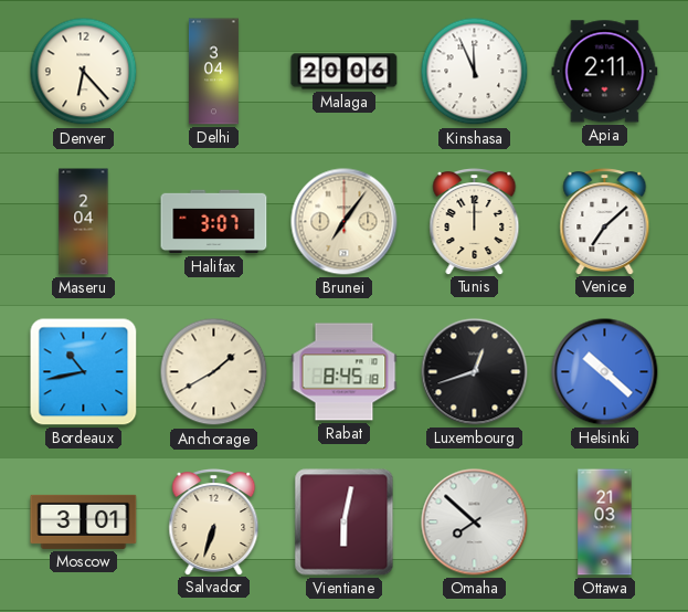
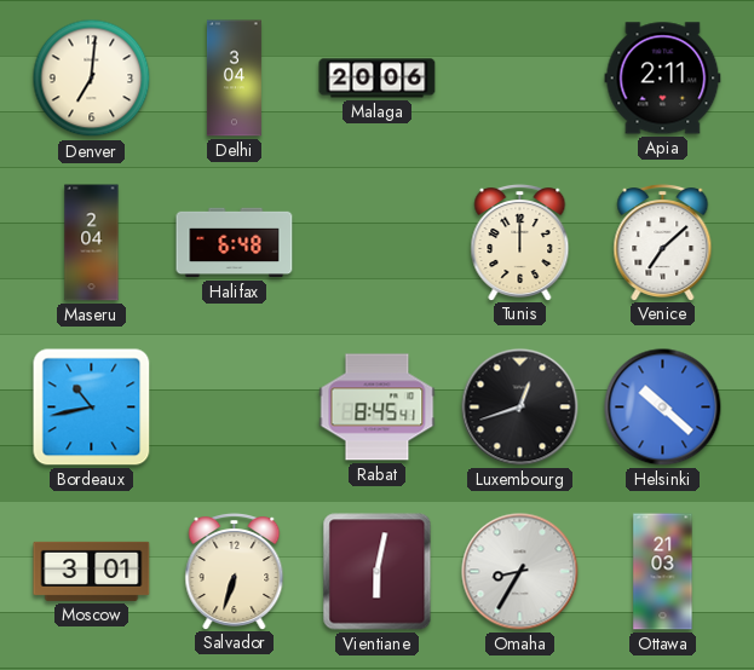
Denver: 6:23 -> 7:01 (92, 79)
Kinshasa: 11:56 -> none (475, 72)
Halifax: 3:07 -> 6:48 (235, 243)
Brunei: 7:06 -> none (345, 222)
Anchorage: 1:40 -> none (214, 372)
Rabat: 8:45:18 -> 8:45:41 (378, 408)
Omaha: 7:52 -> 8:35 (520, 572)
